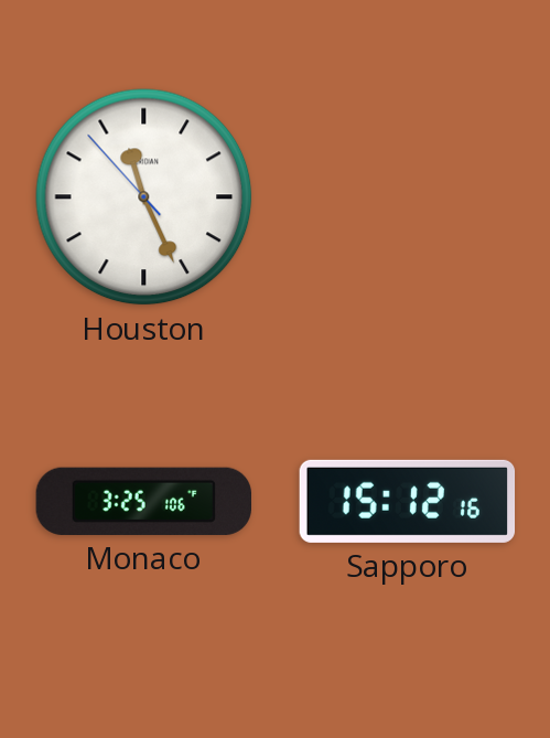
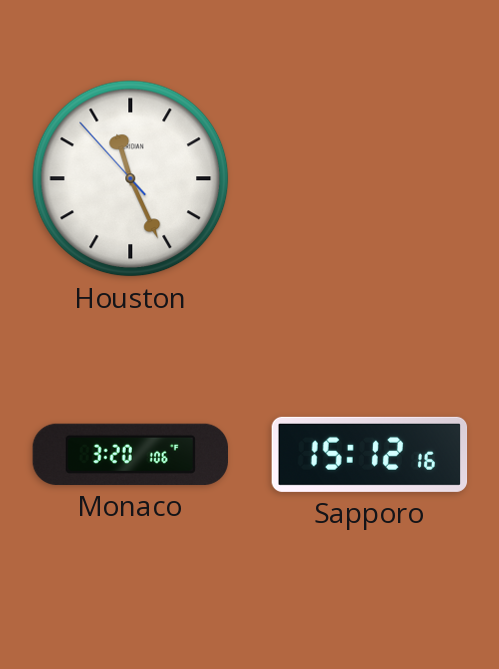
Monaco: 3:25 -> 3:20 (130, 454)
